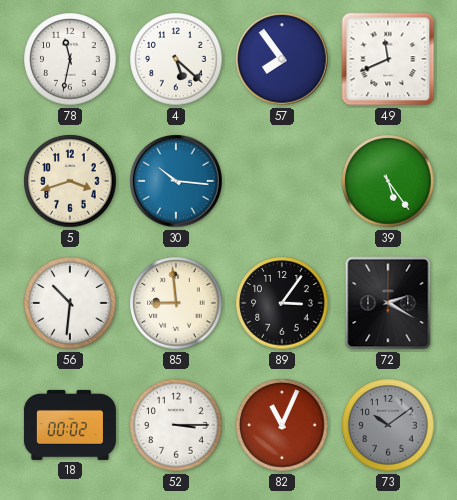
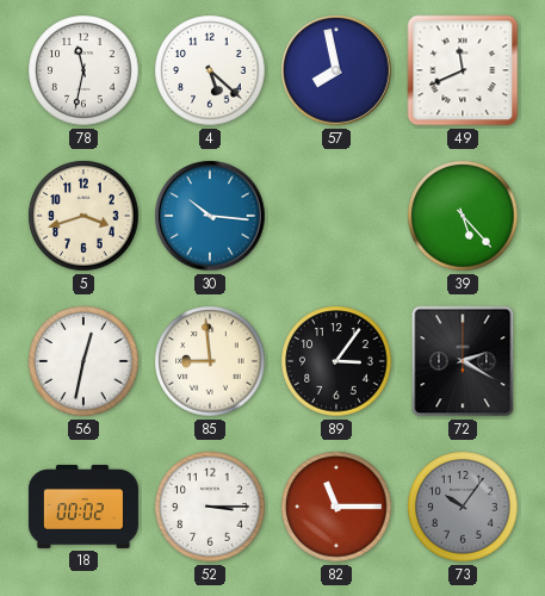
57: 7:54 -> 7:58 (336, 70)
39: 5:24 -> 5:23 (463, 216)
56: 10:31 -> 12:32 (83, 361)
82: 11:04 -> 11:15 (336, 507)
73: 10:09 -> 10:06 (463, 507)
